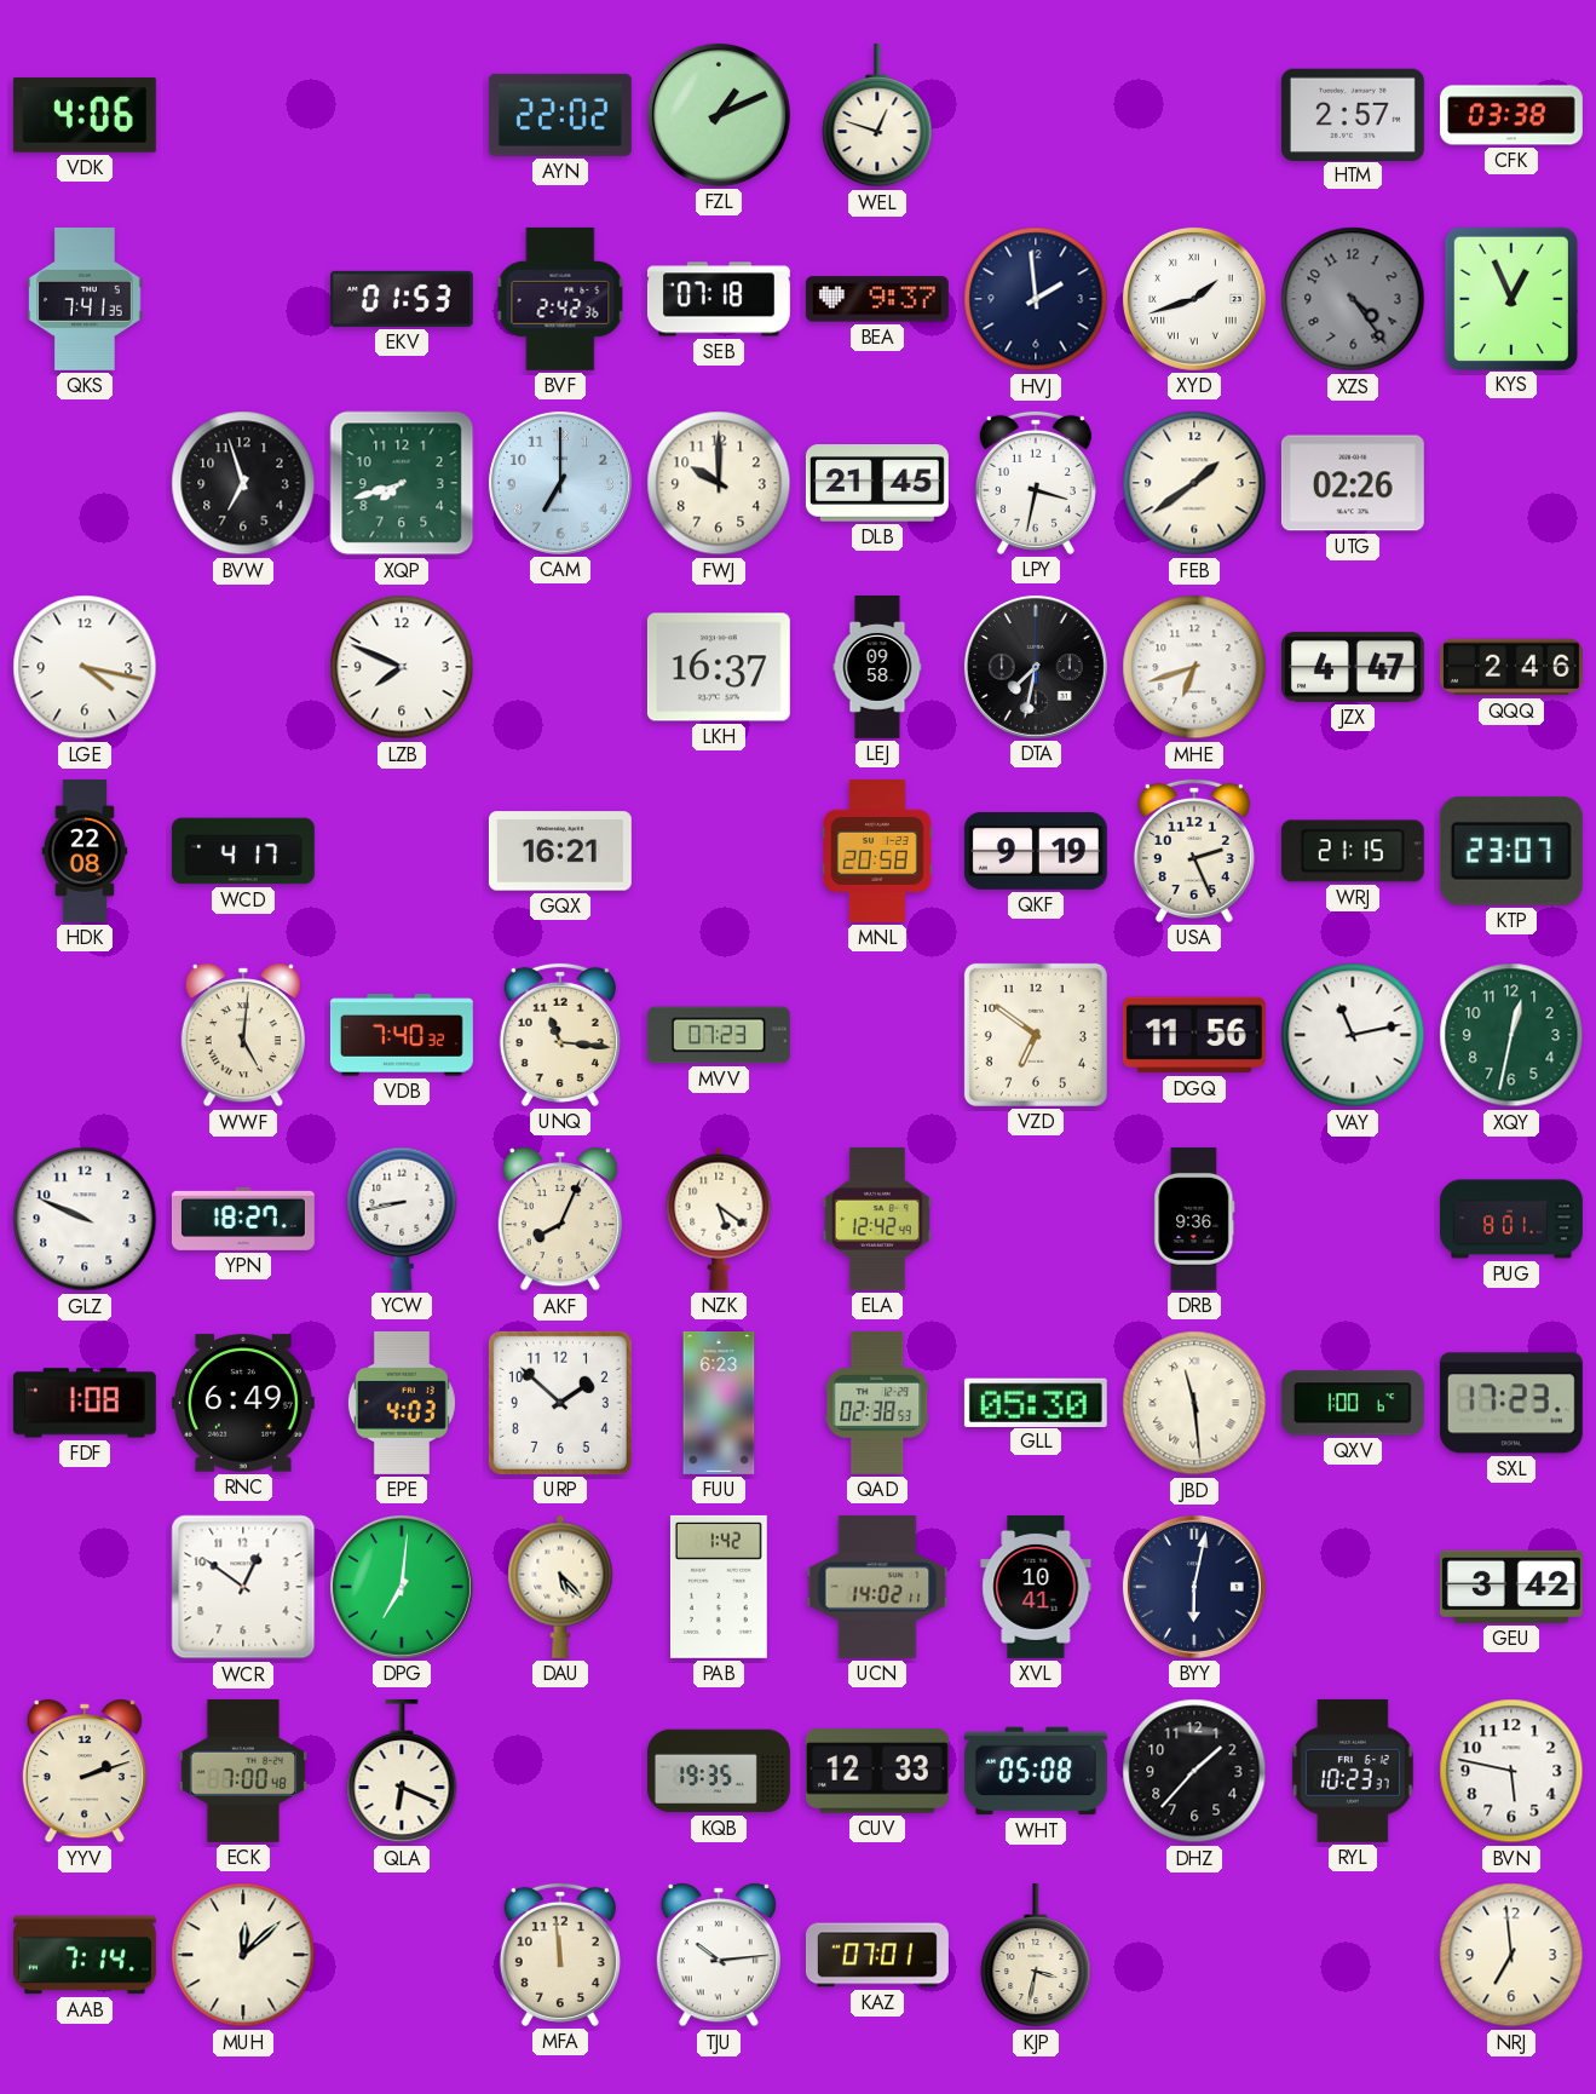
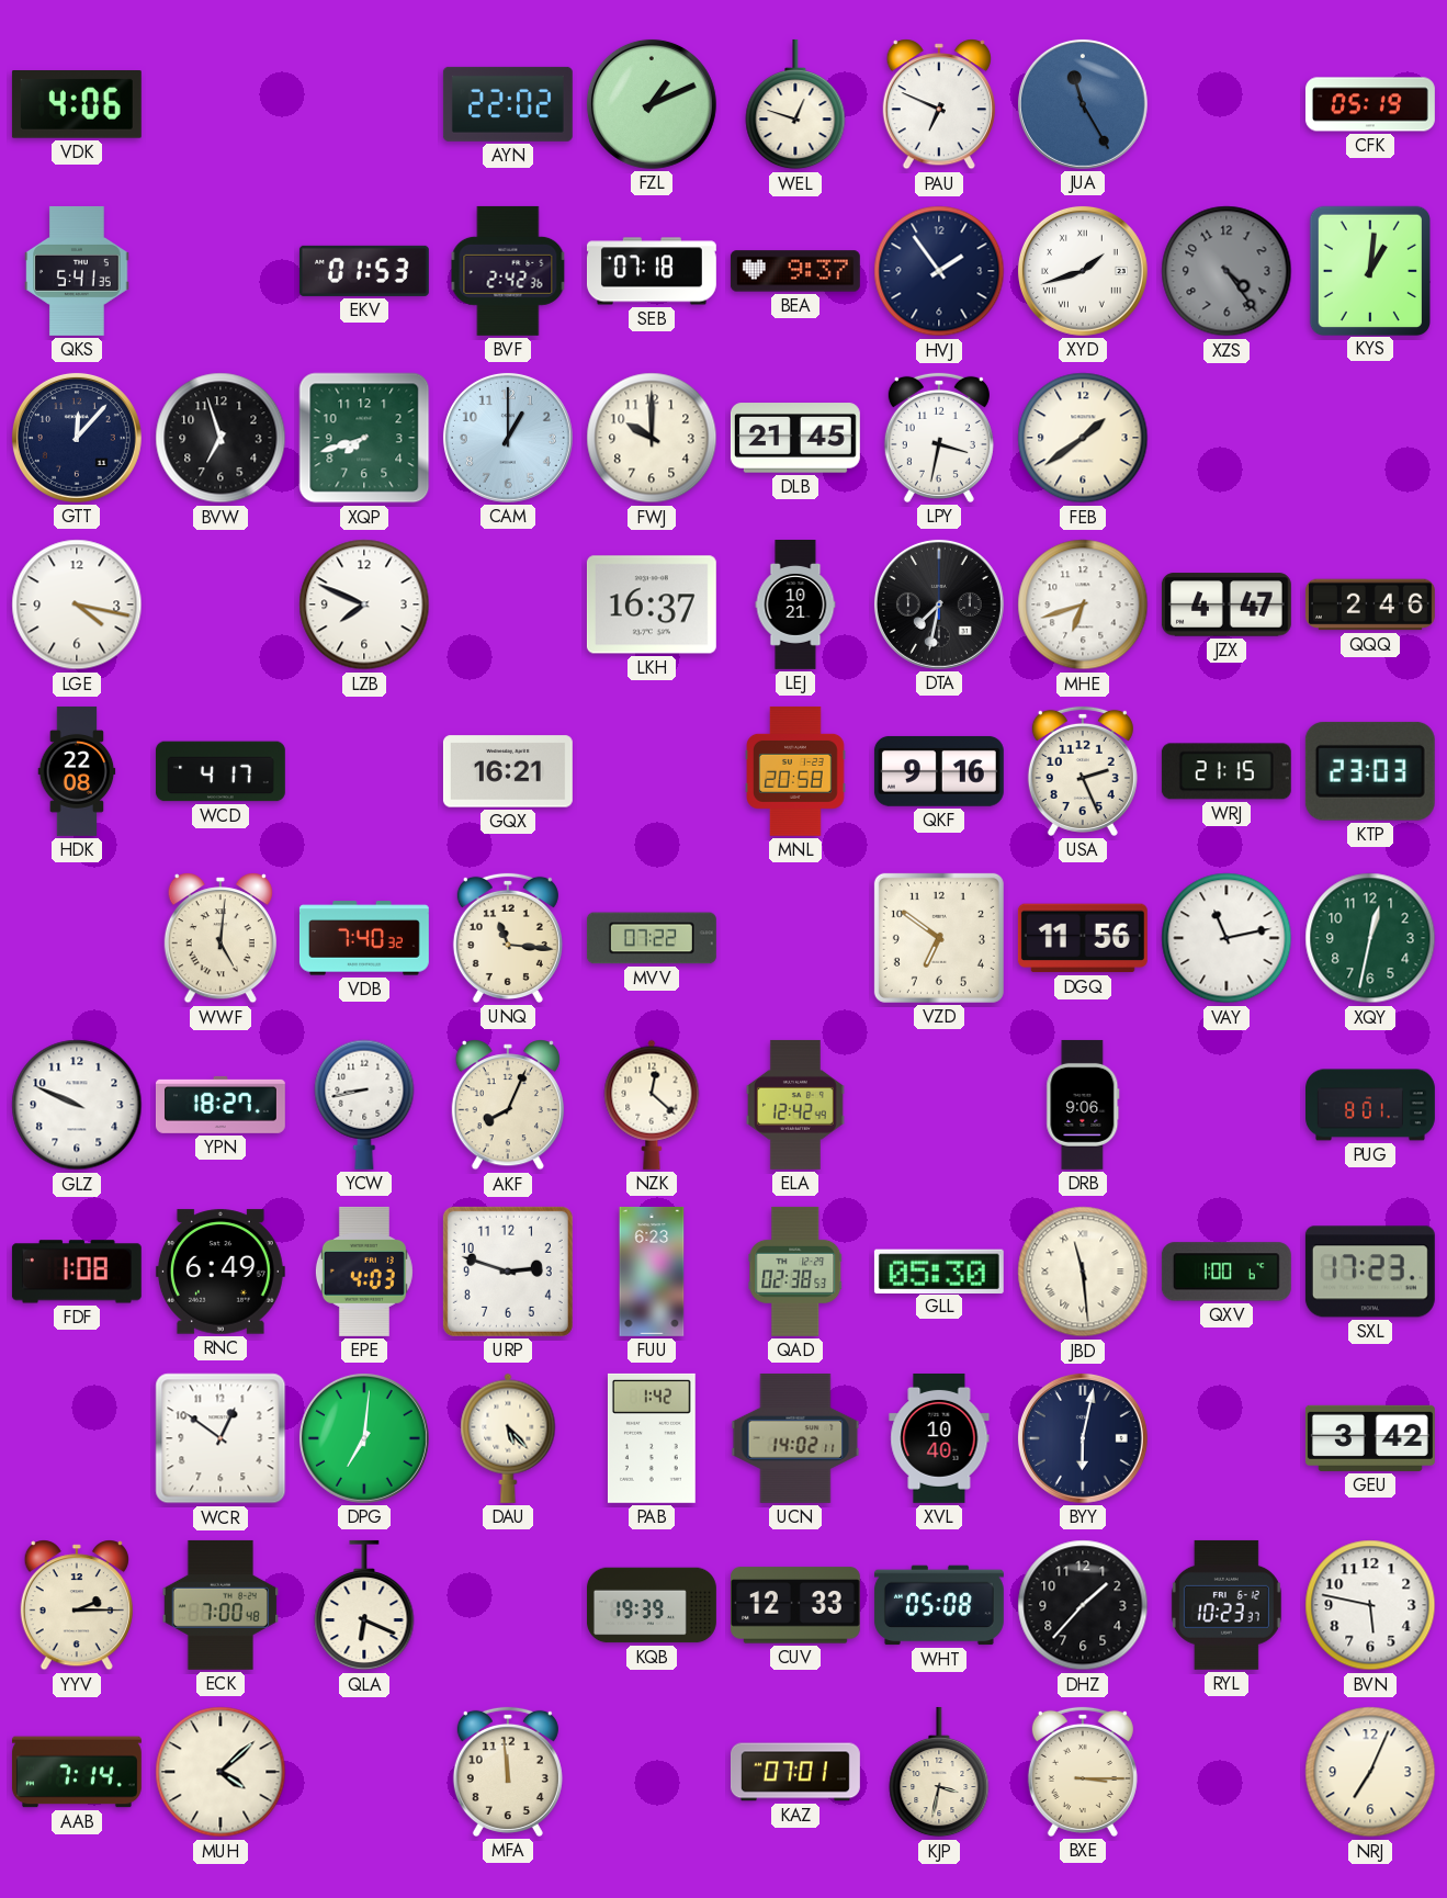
PAU: none -> 6:49 (939, 104)
JUA: none -> 11:25 (1083, 104)
HTM: 2:57 -> none (1353, 114)
CFK: 03:38 -> 05:19 (1370, 104)
QKS: 7:41 -> 5:41 (77, 271)
HVJ: 1:59 -> 1:54 (939, 271)
KYS: 12:56 -> 1:01 (1369, 270)
GTT: none -> 12:07 (77, 438)
CAM: 7:00 -> 1:00 (508, 438)
UTG: 02:26 -> none (1353, 483)
LEJ: 09:58 -> 10:21 (795, 606)
QKF: 9:19 -> 9:16 (939, 771)
KTP: 23:07 -> 23:03 (1370, 771)
MVV: 07:23 -> 07:22 (652, 938)
NZK: 5:21 -> 12:22 (652, 1105)
DRB: 9:36 -> 9:06 (1083, 1105)
URP: 1:52 -> 2:48 (508, 1272)
XVL: 10:41 -> 10:40 (939, 1438)
YYV: 2:12 -> 2:15 (77, 1605)
KQB: 19:35 -> 19:39 (653, 1605)
MUH: 12:08 -> 4:08 (221, 1772)
TJU: 10:14 -> none (719, 1955)
BXE: none -> 3:15 (1083, 1772)
NRJ: 6:59 -> 7:04 (1370, 1772)
